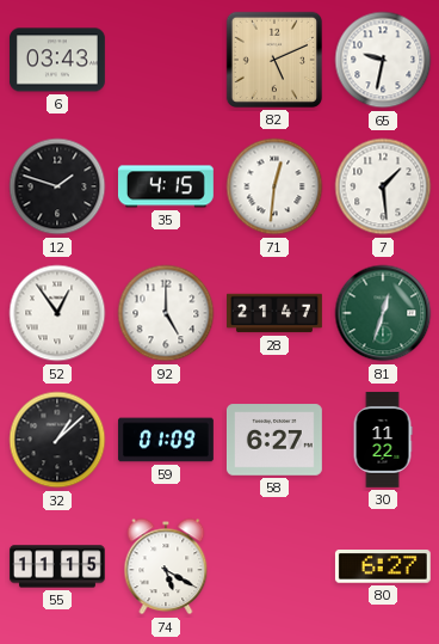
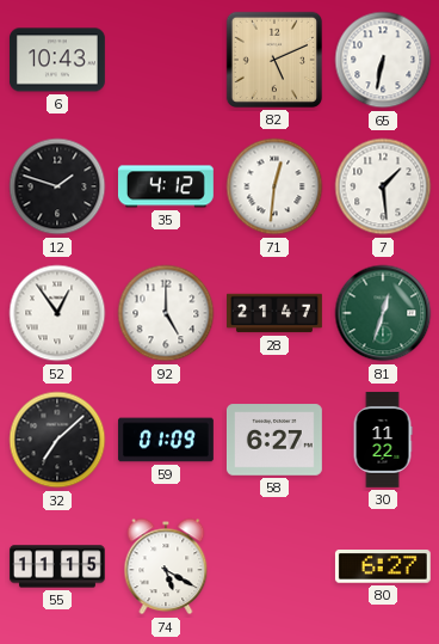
6: 03:43 -> 10:43 (57, 60)
65: 9:32 -> 6:32 (383, 60)
35: 4:15 -> 4:12 (166, 186)
32: 1:08 -> 7:08 (57, 440)
